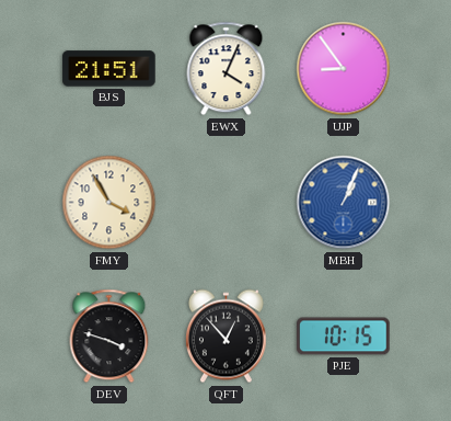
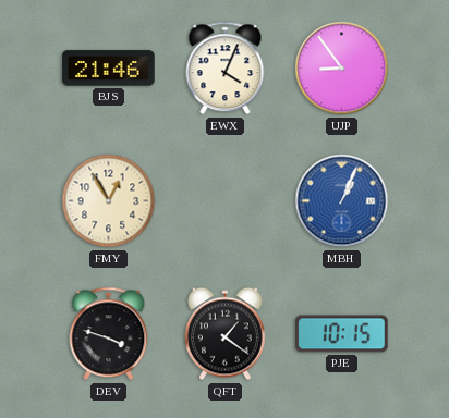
BJS: 21:51 -> 21:46 (109, 69)
FMY: 3:55 -> 12:55 (109, 201)
QFT: 12:53 -> 1:21 (225, 334)
